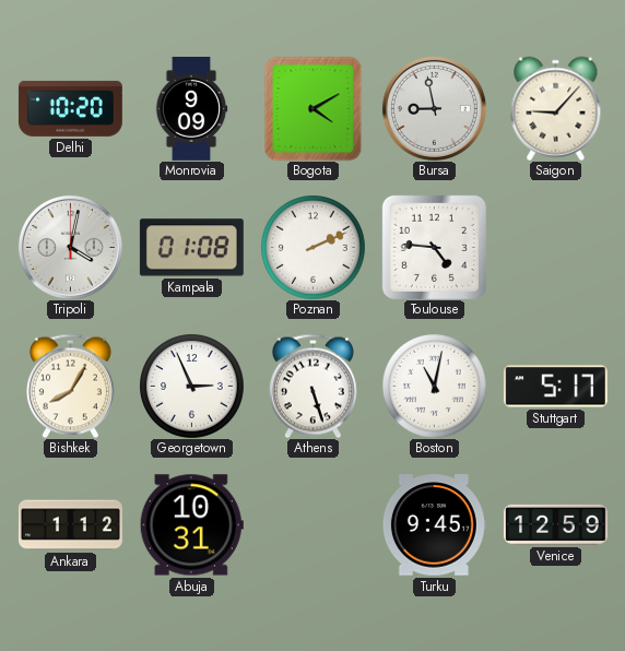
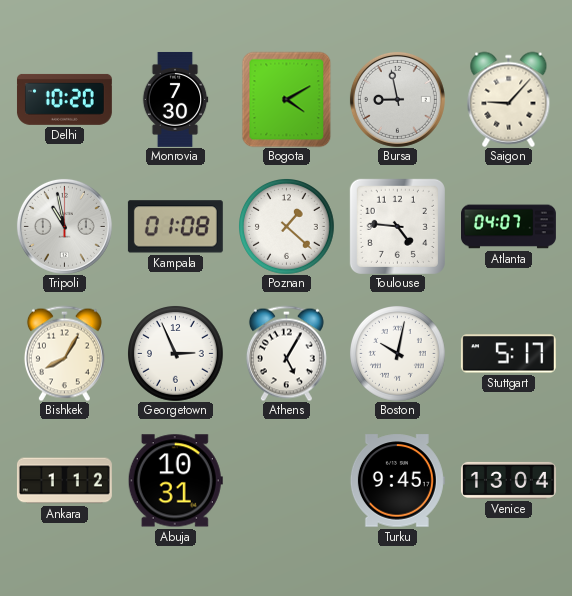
Monrovia: 9:09 -> 7:30 (175, 99)
Tripoli: 4:02 -> 10:58 (64, 226)
Poznan: 2:11 -> 1:22 (287, 227)
Atlanta: none -> 04:07 (509, 227)
Athens: 5:27 -> 5:05 (286, 353)
Boston: 11:02 -> 10:02 (398, 354)
Venice: 12:59 -> 13:04 (508, 480)
